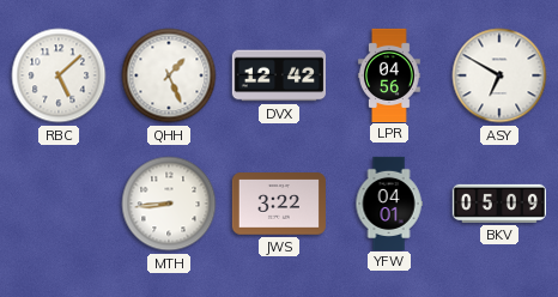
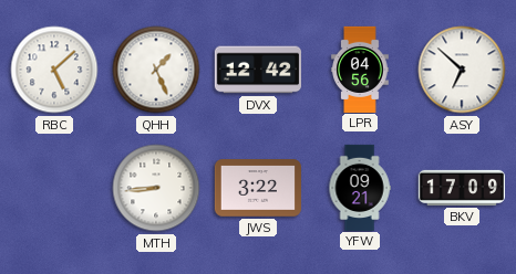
ASY: 6:50 -> 6:52 (462, 70)
YFW: 04:01 -> 09:21 (360, 187)
BKV: 05:09 -> 17:09 (461, 188)
